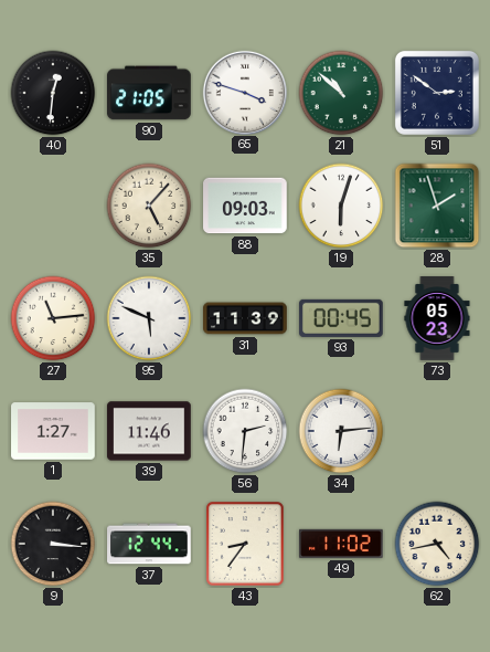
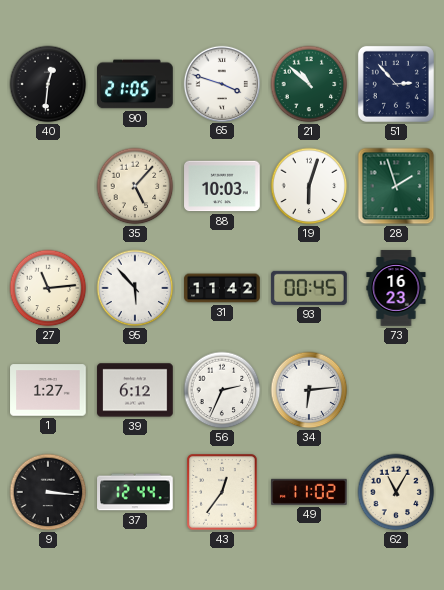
51: 2:51 -> 2:53 (396, 84)
88: 09:03 -> 10:03 (222, 186)
95: 5:49 -> 5:53 (135, 288)
31: 11:39 -> 11:42 (222, 288)
73: 05:23 -> 16:23 (396, 288)
39: 11:46 -> 6:12 (135, 390)
56: 2:31 -> 2:34 (222, 390)
43: 8:36 -> 12:36 (222, 492)
62: 4:43 -> 11:05 (396, 492)
